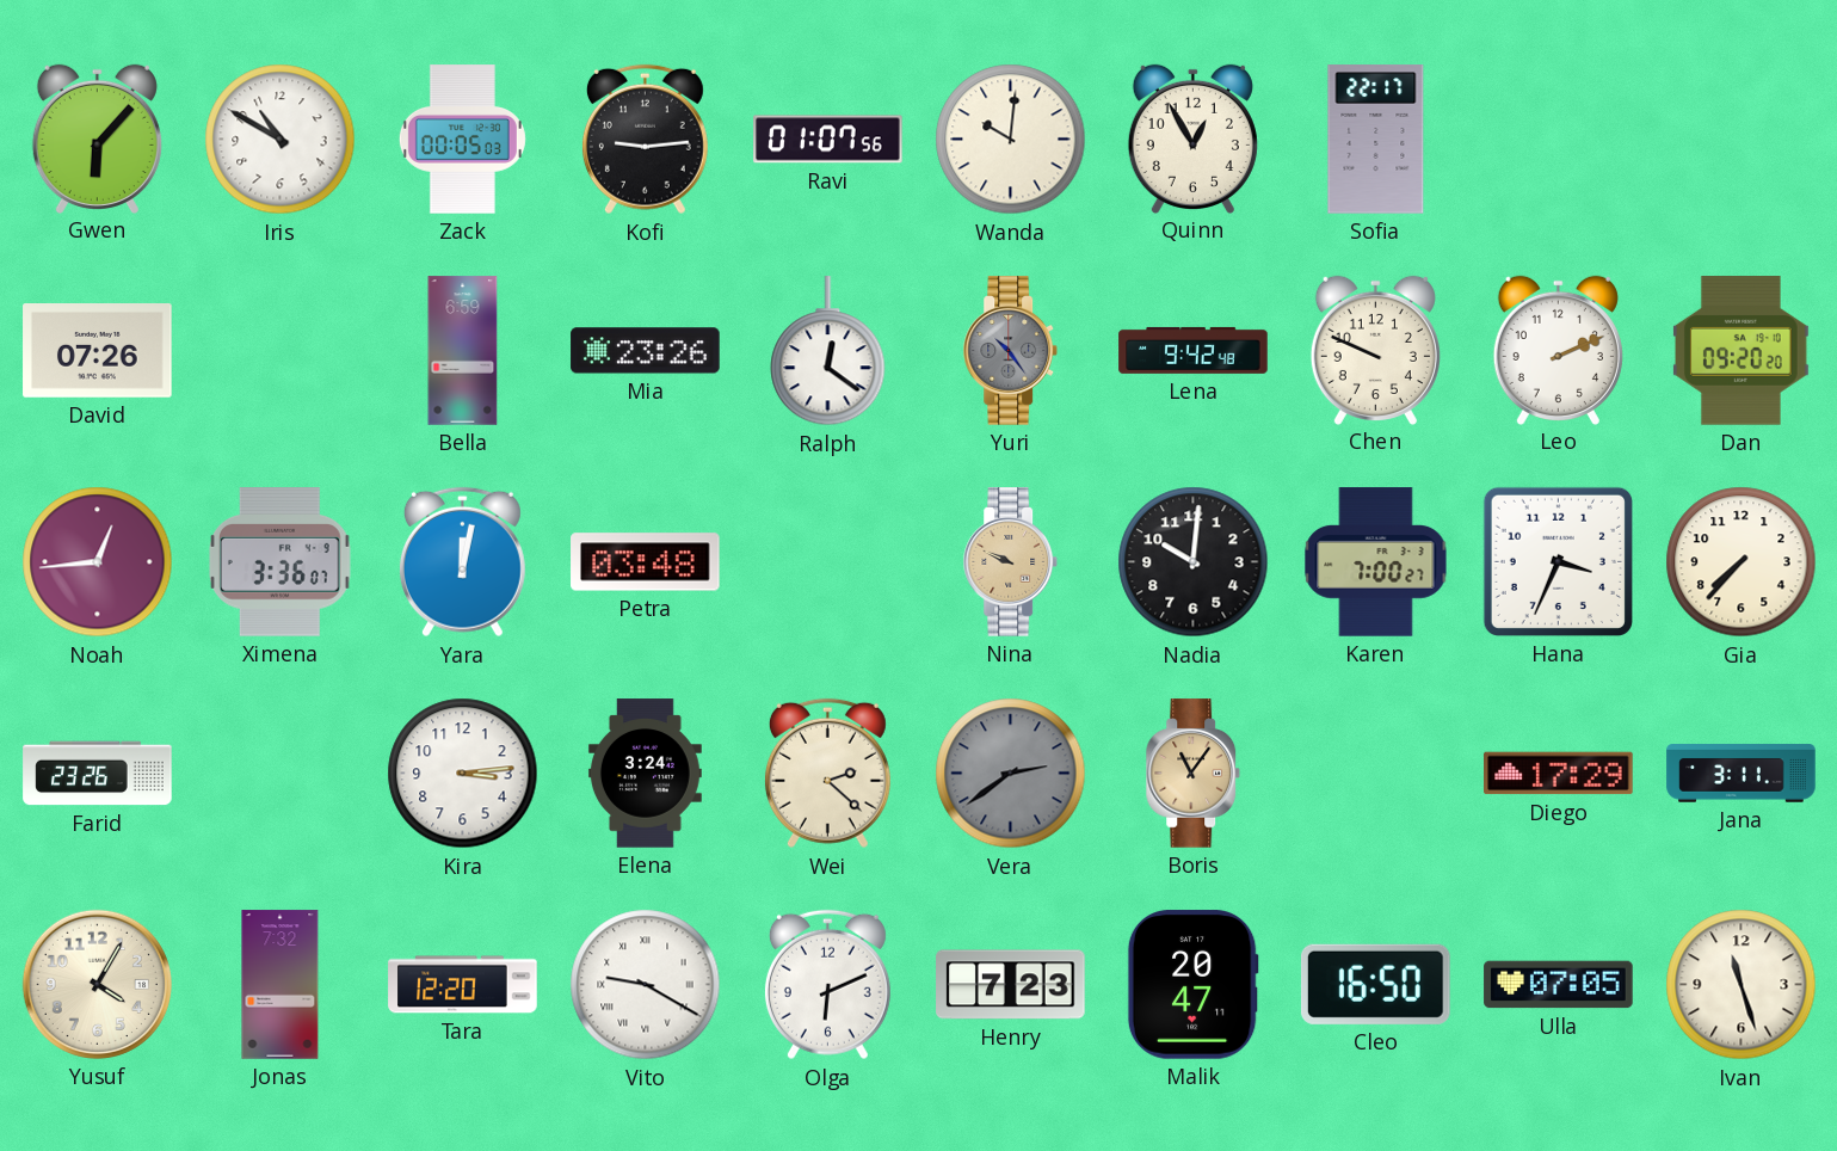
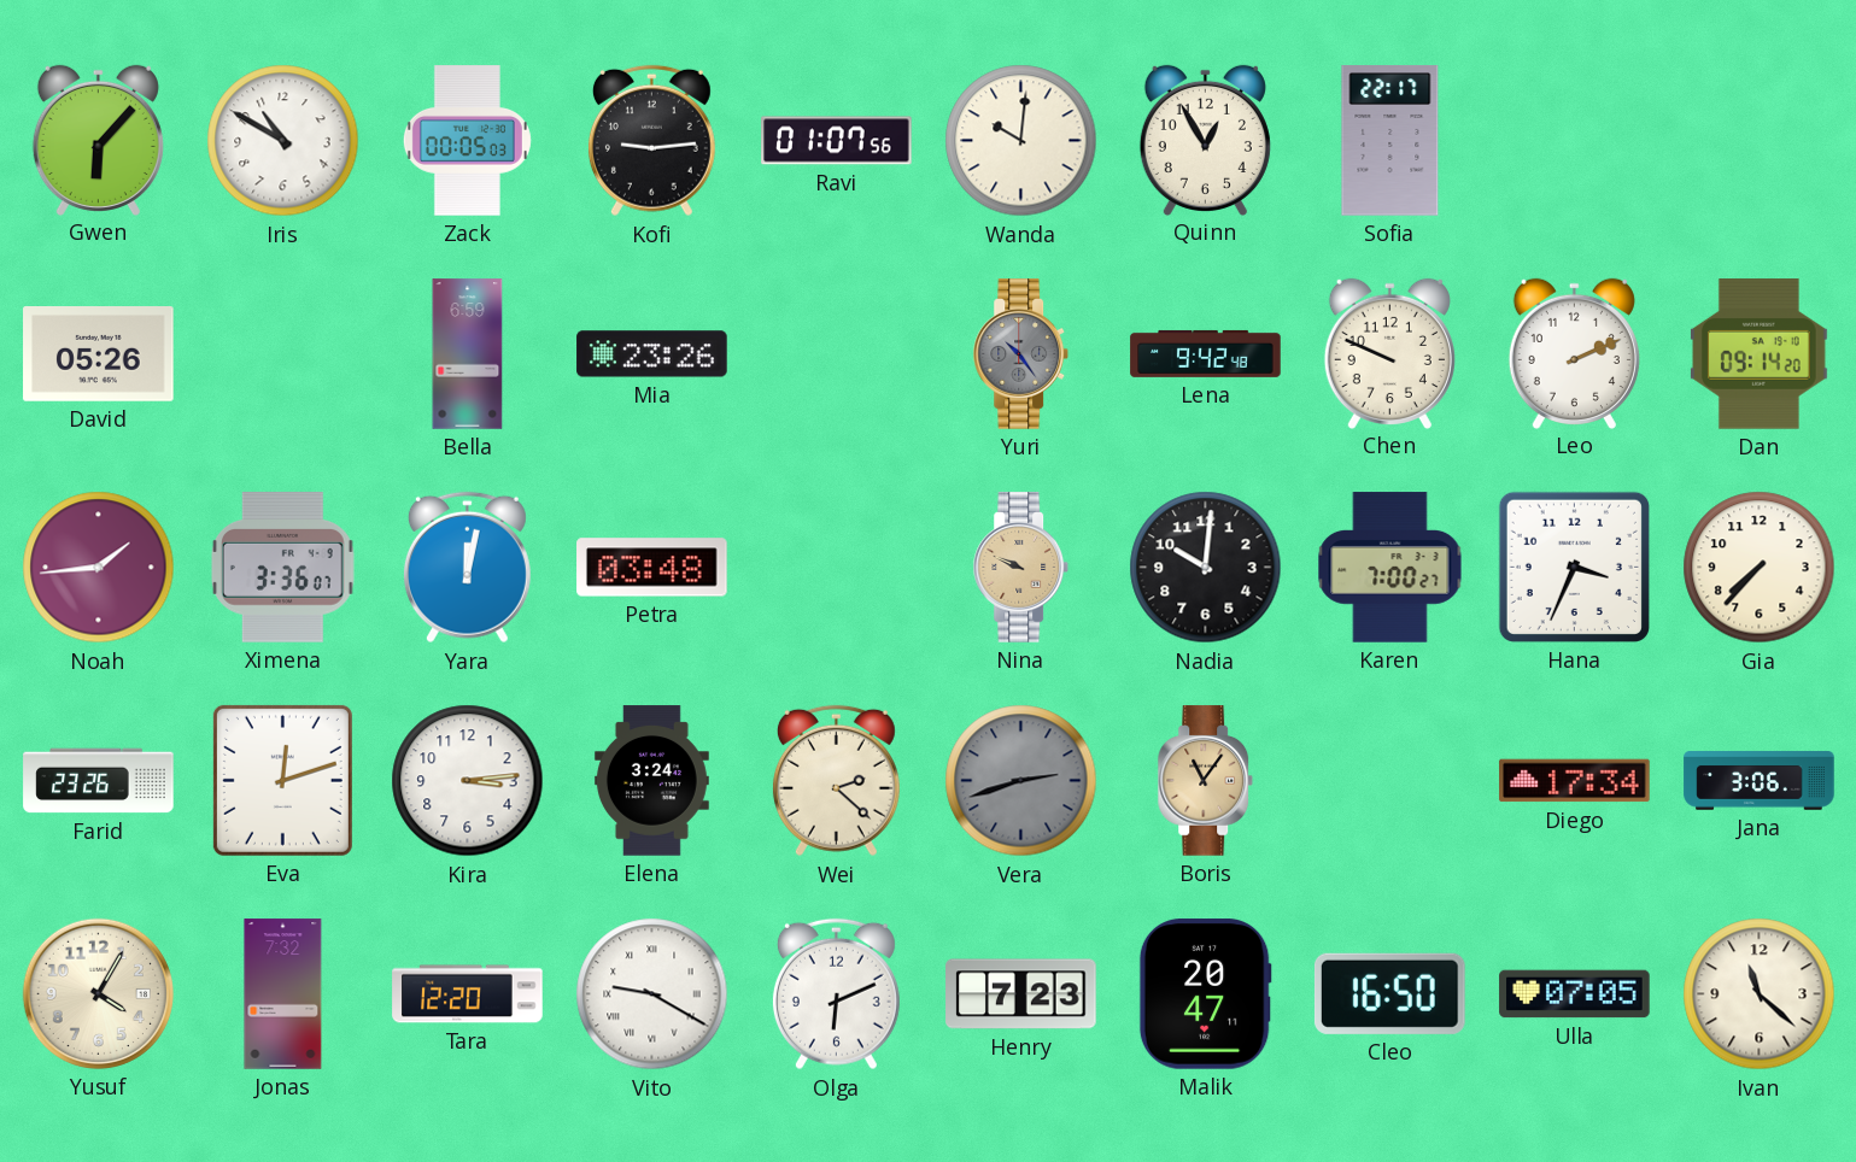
David: 07:26 -> 05:26 (99, 354)
Ralph: 12:21 -> none (828, 351)
Dan: 09:20 -> 09:14 (1758, 354)
Noah: 12:44 -> 1:44 (99, 568)
Eva: none -> 12:12 (282, 780)
Vera: 2:39 -> 2:42 (1021, 781)
Diego: 17:29 -> 17:34 (1575, 781)
Jana: 3:11 -> 3:06 (1760, 781)
Ivan: 11:27 -> 11:22 (1760, 994)
